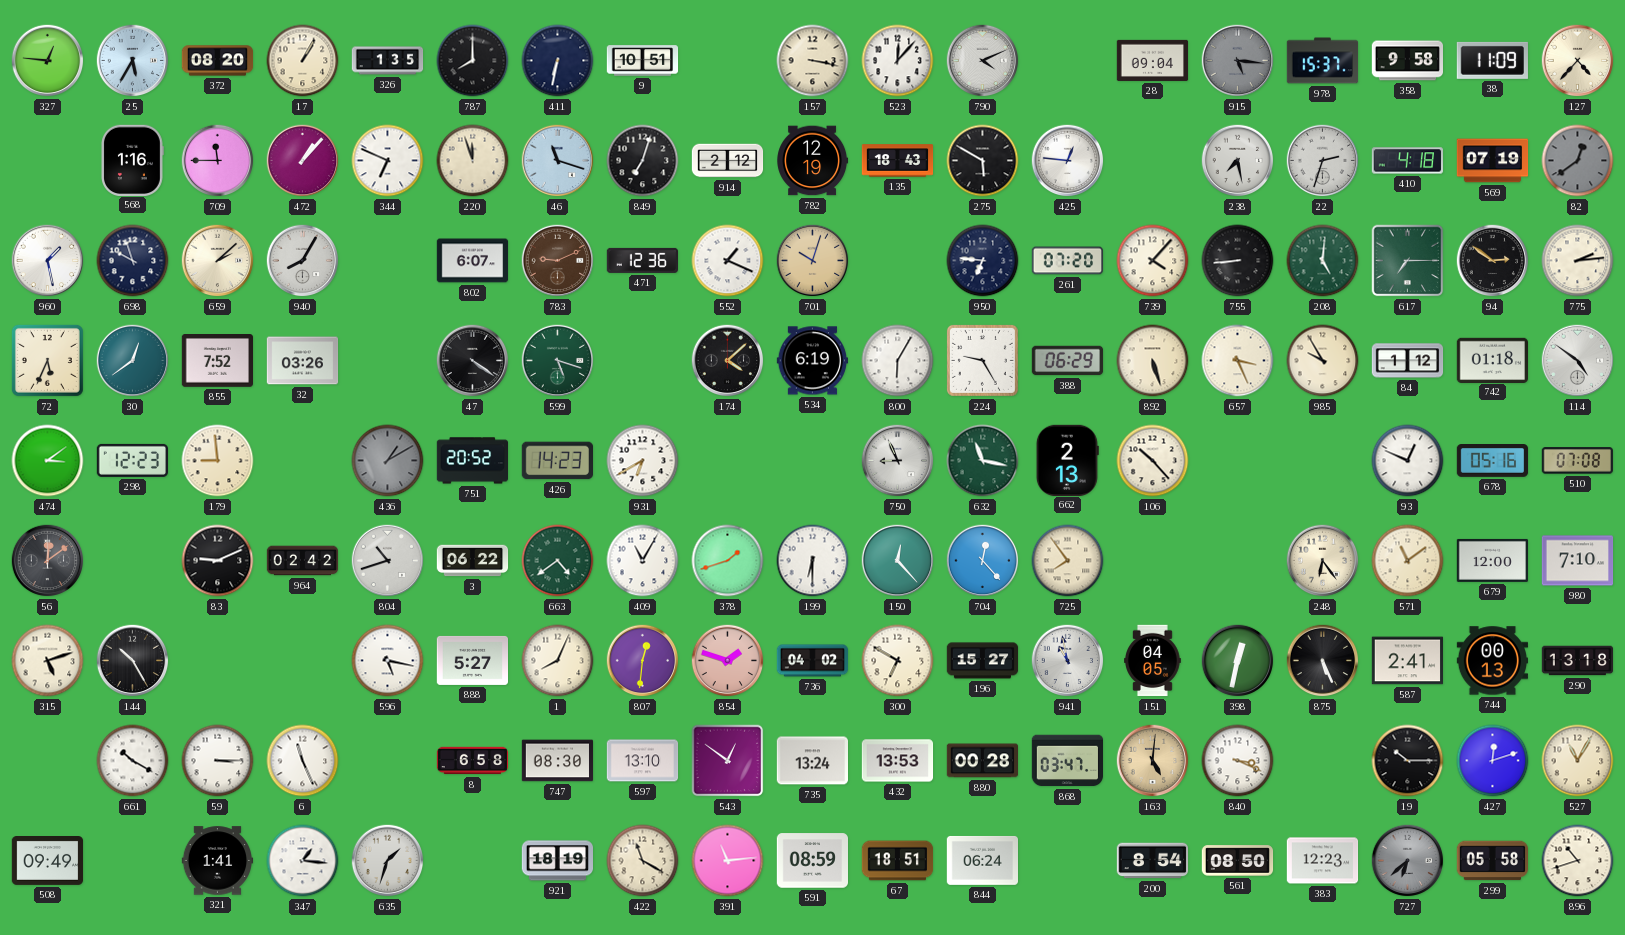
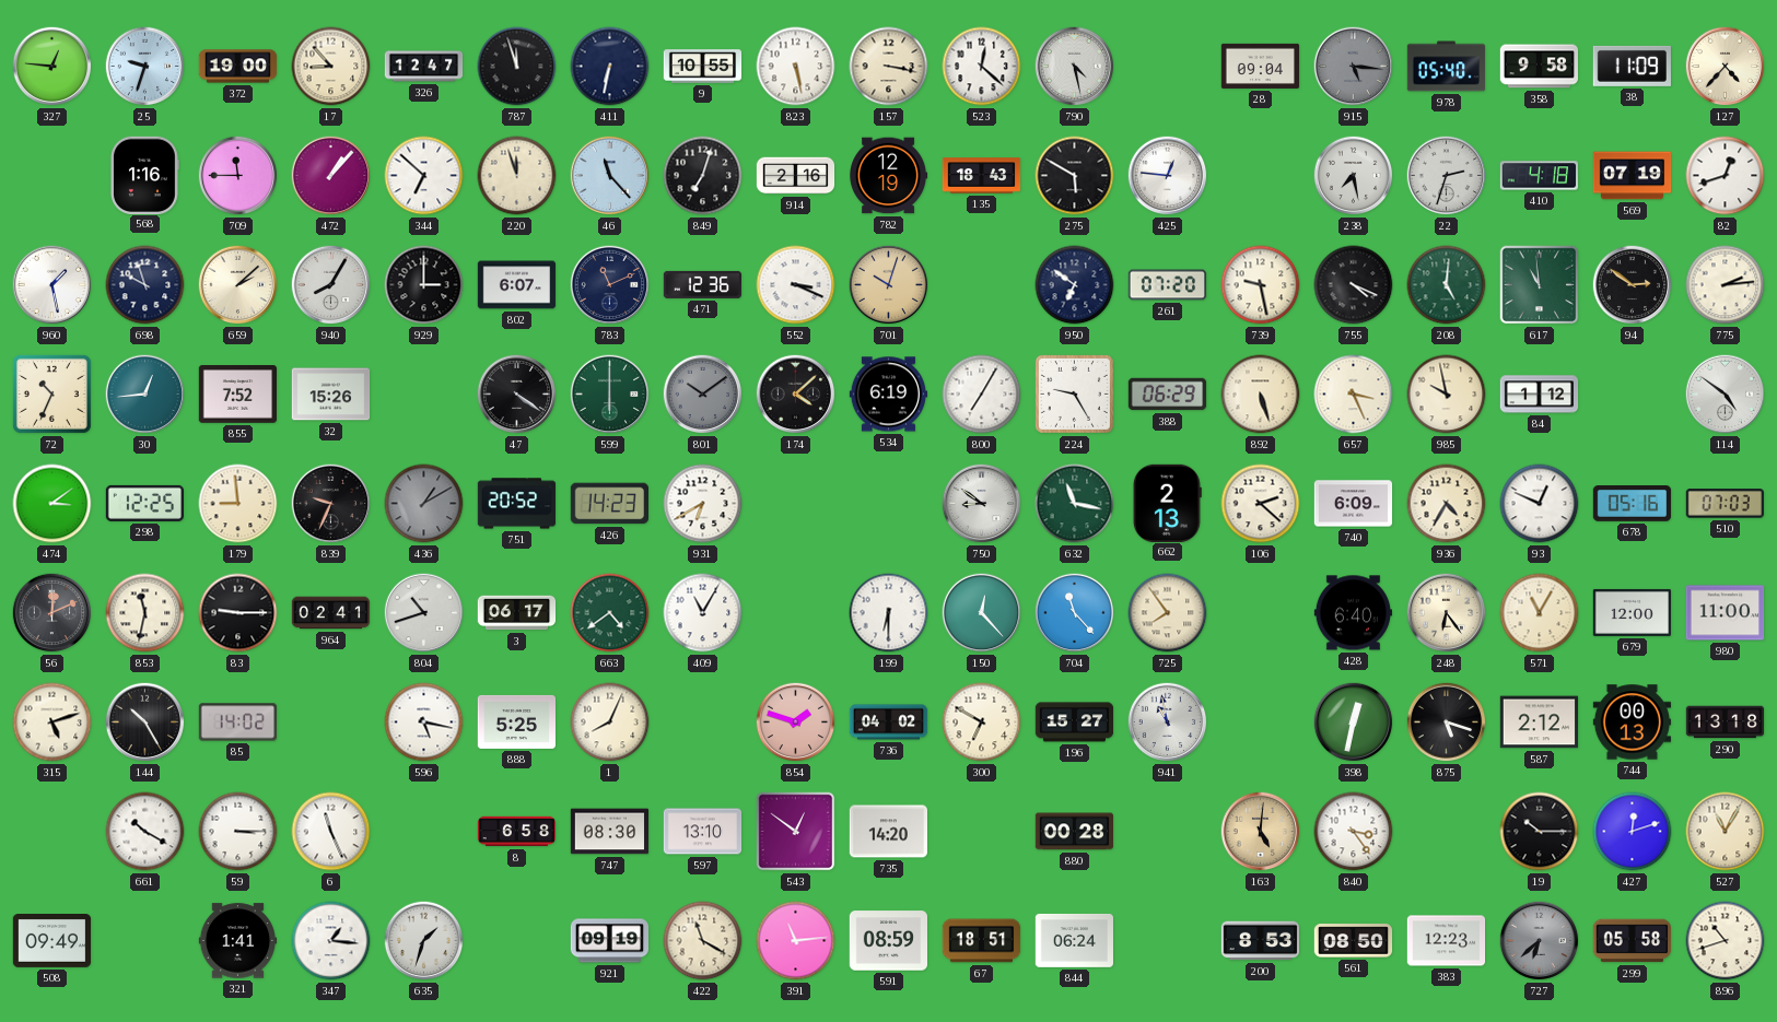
25: 5:35 -> 9:33 (145, 67)
372: 08:20 -> 19:00 (238, 67)
17: 1:05 -> 8:53 (331, 67)
326: 1:35 -> 12:47 (424, 67)
787: 8:00 -> 11:57 (517, 67)
9: 10:51 -> 10:55 (703, 67)
823: none -> 5:28 (796, 67)
523: 12:07 -> 12:22 (982, 67)
790: 4:11 -> 4:28 (1075, 67)
978: 15:37 -> 05:40 (1447, 67)
344: 6:49 -> 6:52 (424, 176)
46: 11:18 -> 11:23 (610, 176)
914: 2:12 -> 2:16 (796, 176)
82: 12:39 -> 12:42 (1726, 176)
82 dial: grey -> white (1726, 176)
929: none -> 3:00 (424, 285)
783: 9:11 -> 11:11 (610, 285)
783 dial: brown -> navy (610, 285)
552: 1:19 -> 3:19 (796, 285)
950: 6:46 -> 6:51 (1075, 285)
739: 4:07 -> 9:28 (1261, 285)
755: 8:44 -> 4:19 (1354, 285)
617: 7:15 -> 10:59 (1540, 285)
72: 5:34 -> 10:34 (51, 393)
30: 12:39 -> 12:44 (145, 395)
32: 03:26 -> 15:26 (331, 395)
599: 5:18 -> 6:00 (610, 395)
801: none -> 10:09 (703, 395)
800: 6:05 -> 7:05 (982, 395)
985: 9:55 -> 9:58 (1447, 395)
742: 01:18 -> none (1493, 360)
298: 12:23 -> 12:25 (144, 503)
839: none -> 9:34 (331, 504)
750: 8:56 -> 8:51 (982, 504)
106: 10:23 -> 2:22 (1261, 504)
740: none -> 6:09 (1354, 504)
936: none -> 4:35 (1447, 504)
510: 07:08 -> 07:03 (1725, 504)
56: 12:09 -> 12:11 (52, 613)
853: none -> 11:32 (145, 613)
83: 9:11 -> 9:15 (238, 613)
964: 02:42 -> 02:41 (331, 613)
3: 06:22 -> 06:17 (517, 613)
378: 1:42 -> none (728, 561)
704: 12:23 -> 11:23 (1075, 613)
428: none -> 6:40 (1353, 613)
571: 11:09 -> 11:05 (1540, 613)
980: 7:10 -> 11:00 (1726, 613)
85: none -> 14:02 (238, 723)
888: 5:27 -> 5:25 (517, 721)
807: 12:31 -> none (643, 661)
151: 04:05 -> none (1153, 661)
875: 5:26 -> 5:18 (1447, 723)
587: 2:41 -> 2:12 (1540, 723)
735: 13:24 -> 14:20 (889, 832)
432: 13:53 -> none (898, 761)
868: 03:47 -> none (1067, 761)
840: 3:19 -> 3:24 (1354, 832)
921: 18:19 -> 09:19 (609, 941)
200: 8:54 -> 8:53 (1261, 941)
